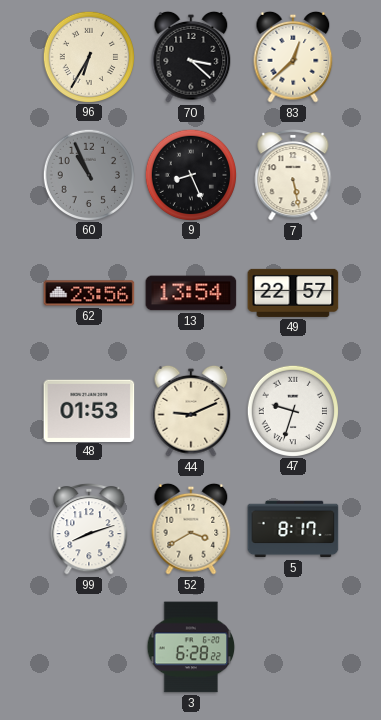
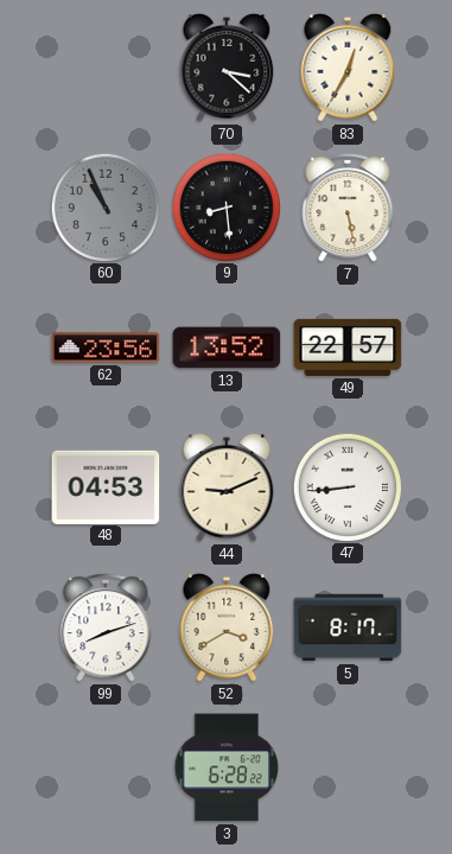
96: 6:35 -> none (88, 56)
83: 12:38 -> 12:35 (348, 68)
9: 8:26 -> 8:29 (225, 206)
13: 13:54 -> 13:52 (227, 348)
48: 01:53 -> 04:53 (106, 486)
47: 9:33 -> 8:44 (346, 486)
